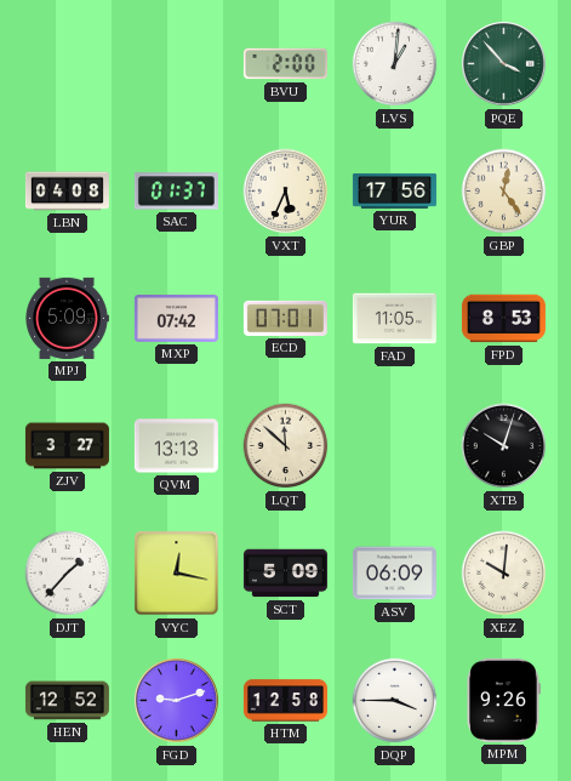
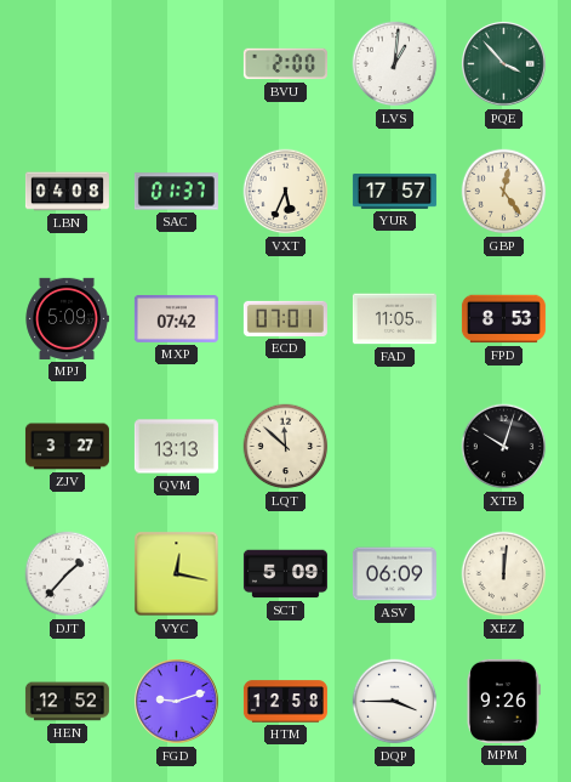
YUR: 17:56 -> 17:57 (394, 191)
XEZ: 10:01 -> 12:01 (504, 574)
